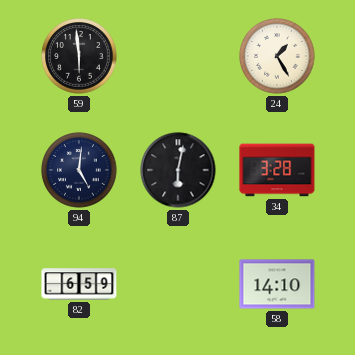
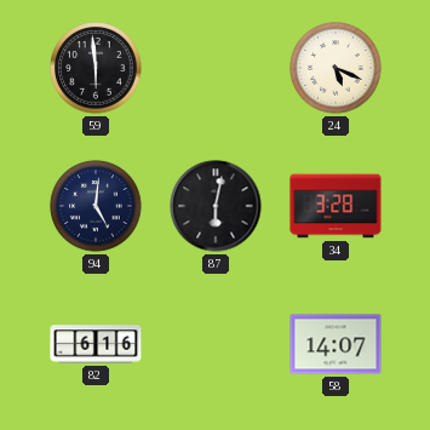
24: 1:25 -> 5:19 (336, 68)
82: 6:59 -> 6:16 (96, 344)
58: 14:10 -> 14:07 (336, 344)
